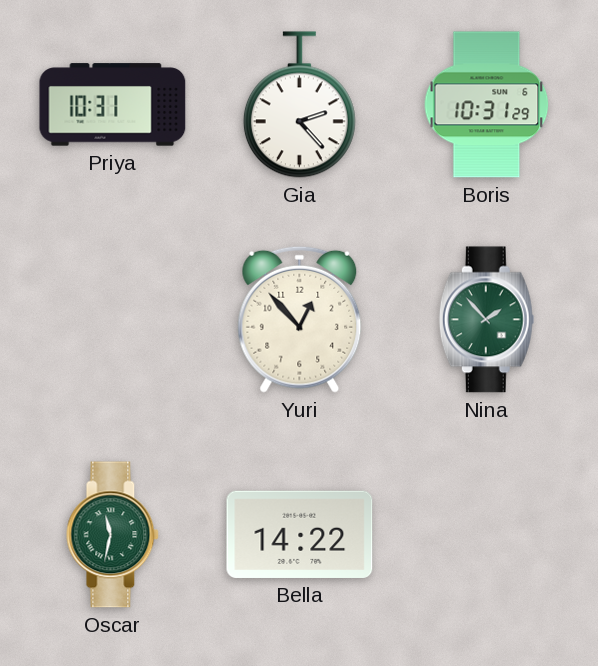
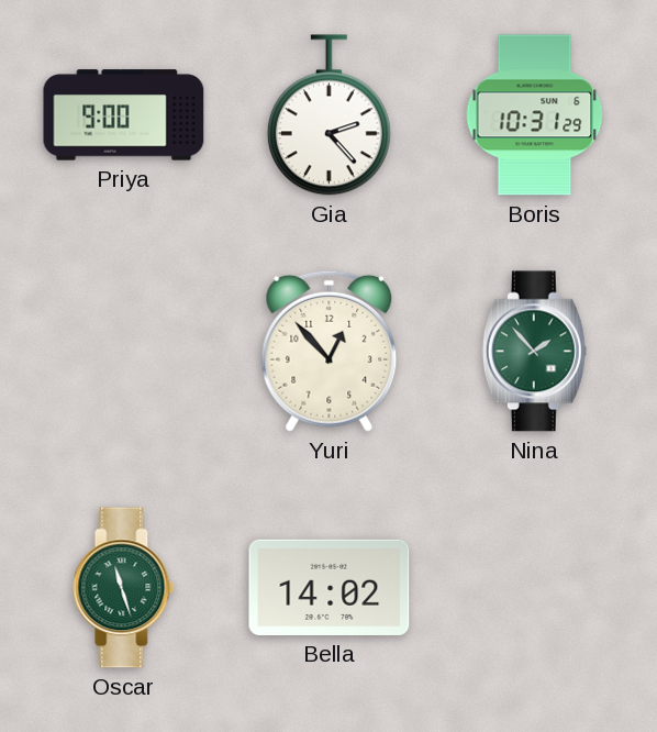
Priya: 10:31 -> 9:00 (124, 115)
Oscar: 11:32 -> 11:27 (124, 588)
Bella: 14:22 -> 14:02 (330, 587)
